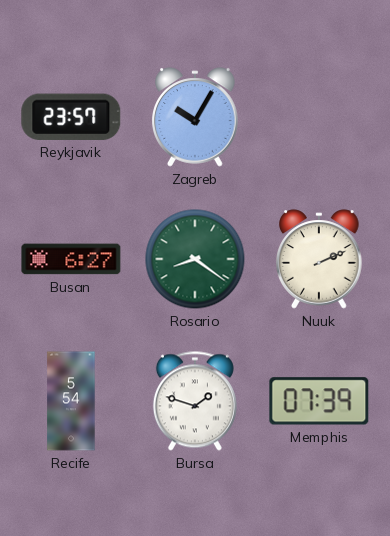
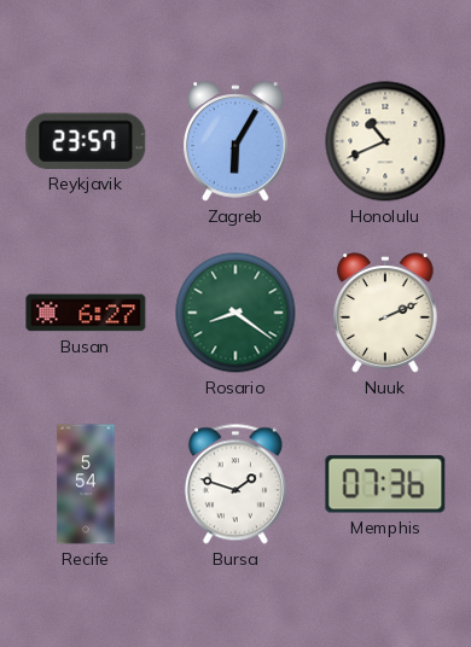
Zagreb: 10:05 -> 6:05 (235, 141)
Honolulu: none -> 10:41 (385, 141)
Memphis: 07:39 -> 07:36 (385, 484)
